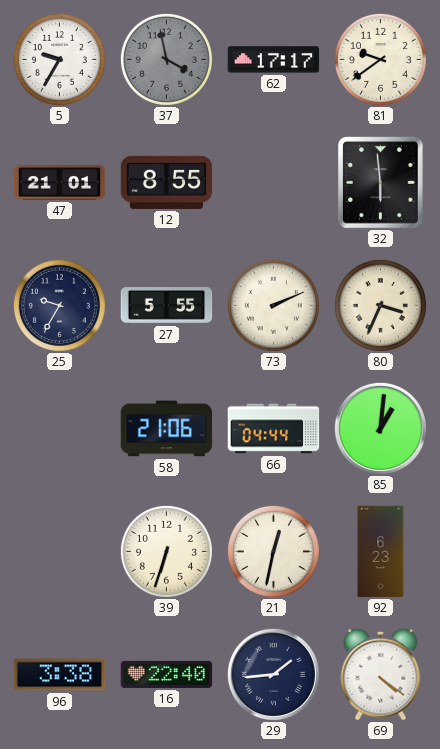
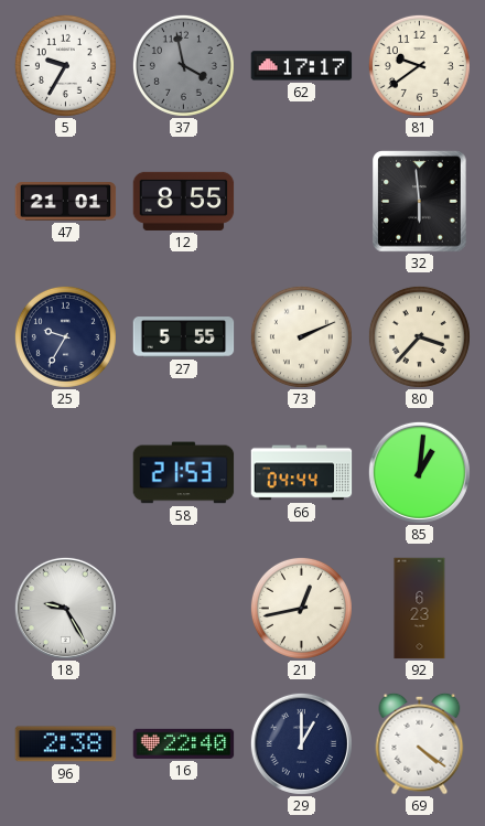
80: 3:34 -> 3:37 (419, 336)
58: 21:06 -> 21:53 (184, 473)
18: none -> 9:25 (65, 608)
39: 6:33 -> none (166, 551)
21: 12:32 -> 12:43 (301, 608)
96: 3:38 -> 2:38 (66, 744)
29: 1:44 -> 1:00 (301, 743)
